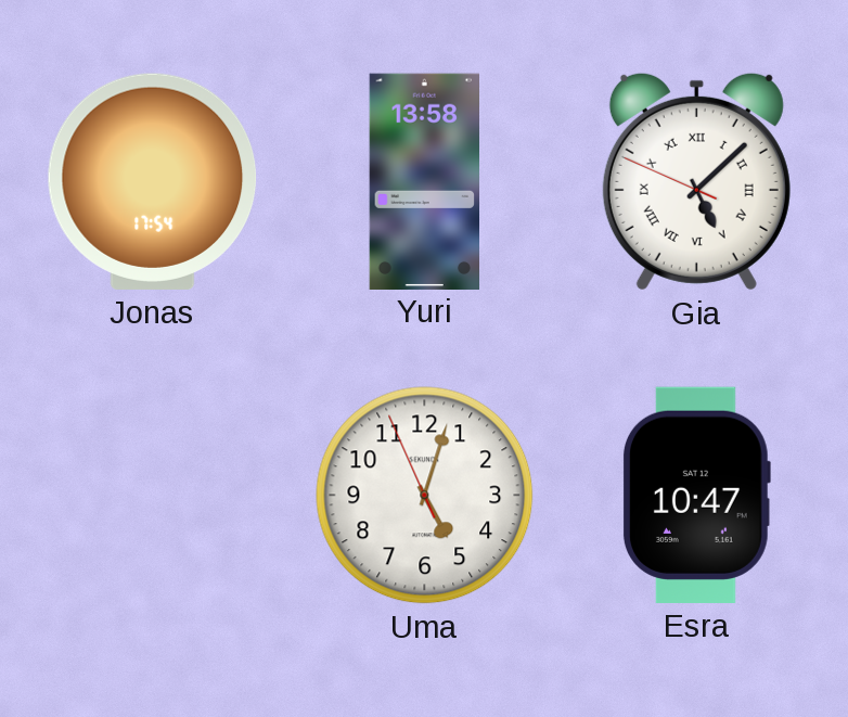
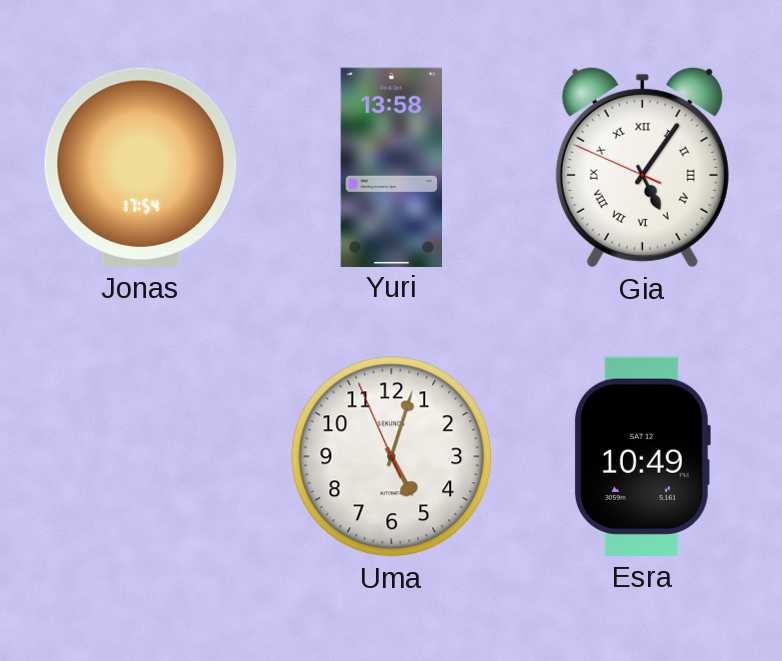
Gia: 5:07 -> 5:05 (642, 167)
Esra: 10:47 -> 10:49 (642, 456)
